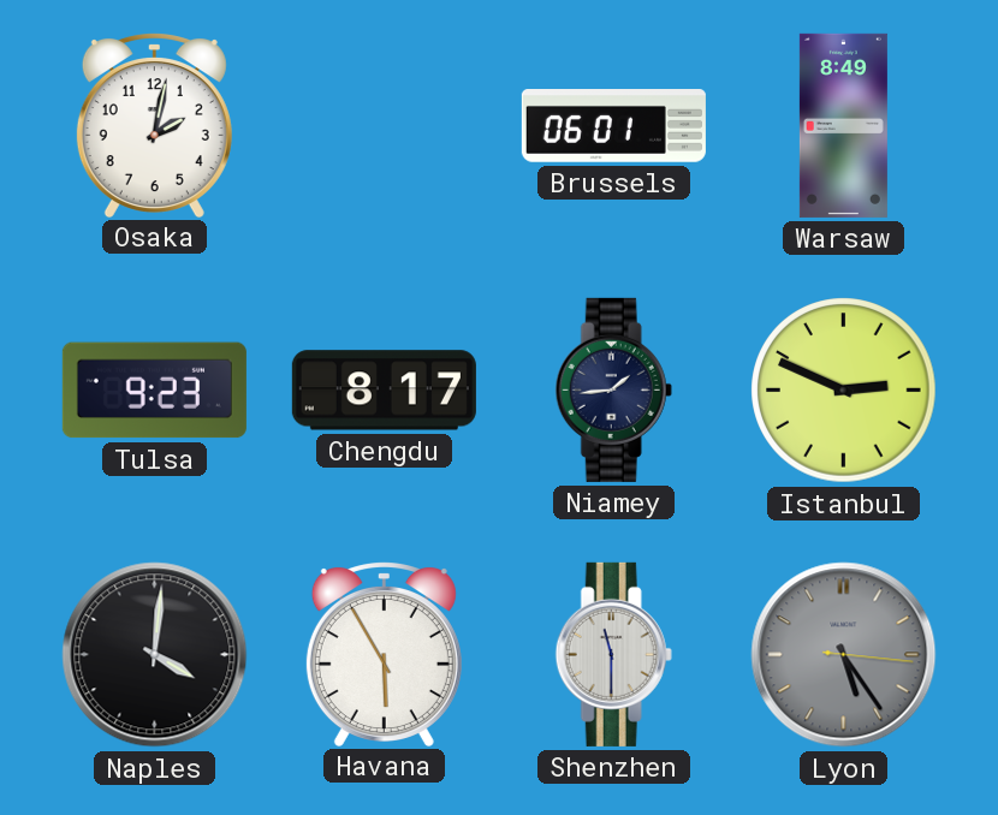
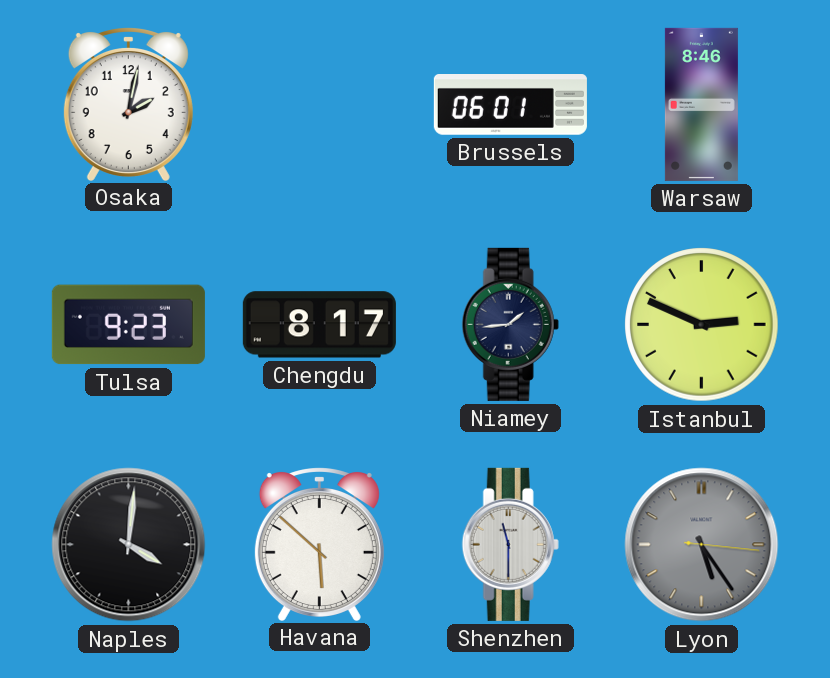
Warsaw: 8:49 -> 8:46 (701, 104)
Havana: 5:55 -> 5:52 (319, 544)
